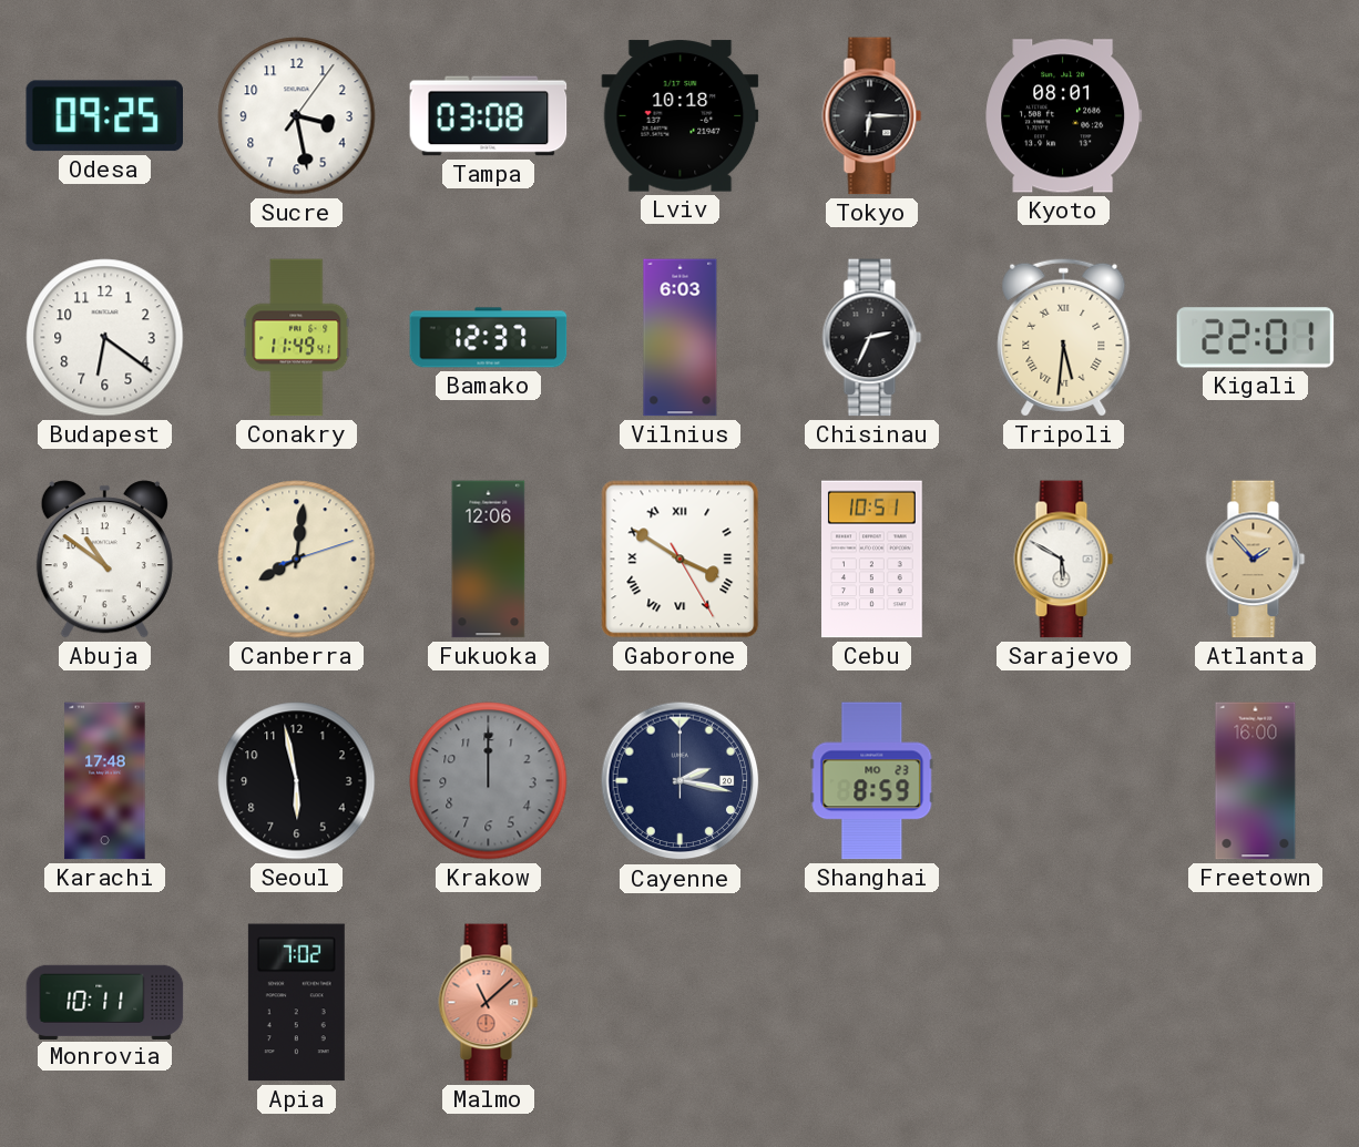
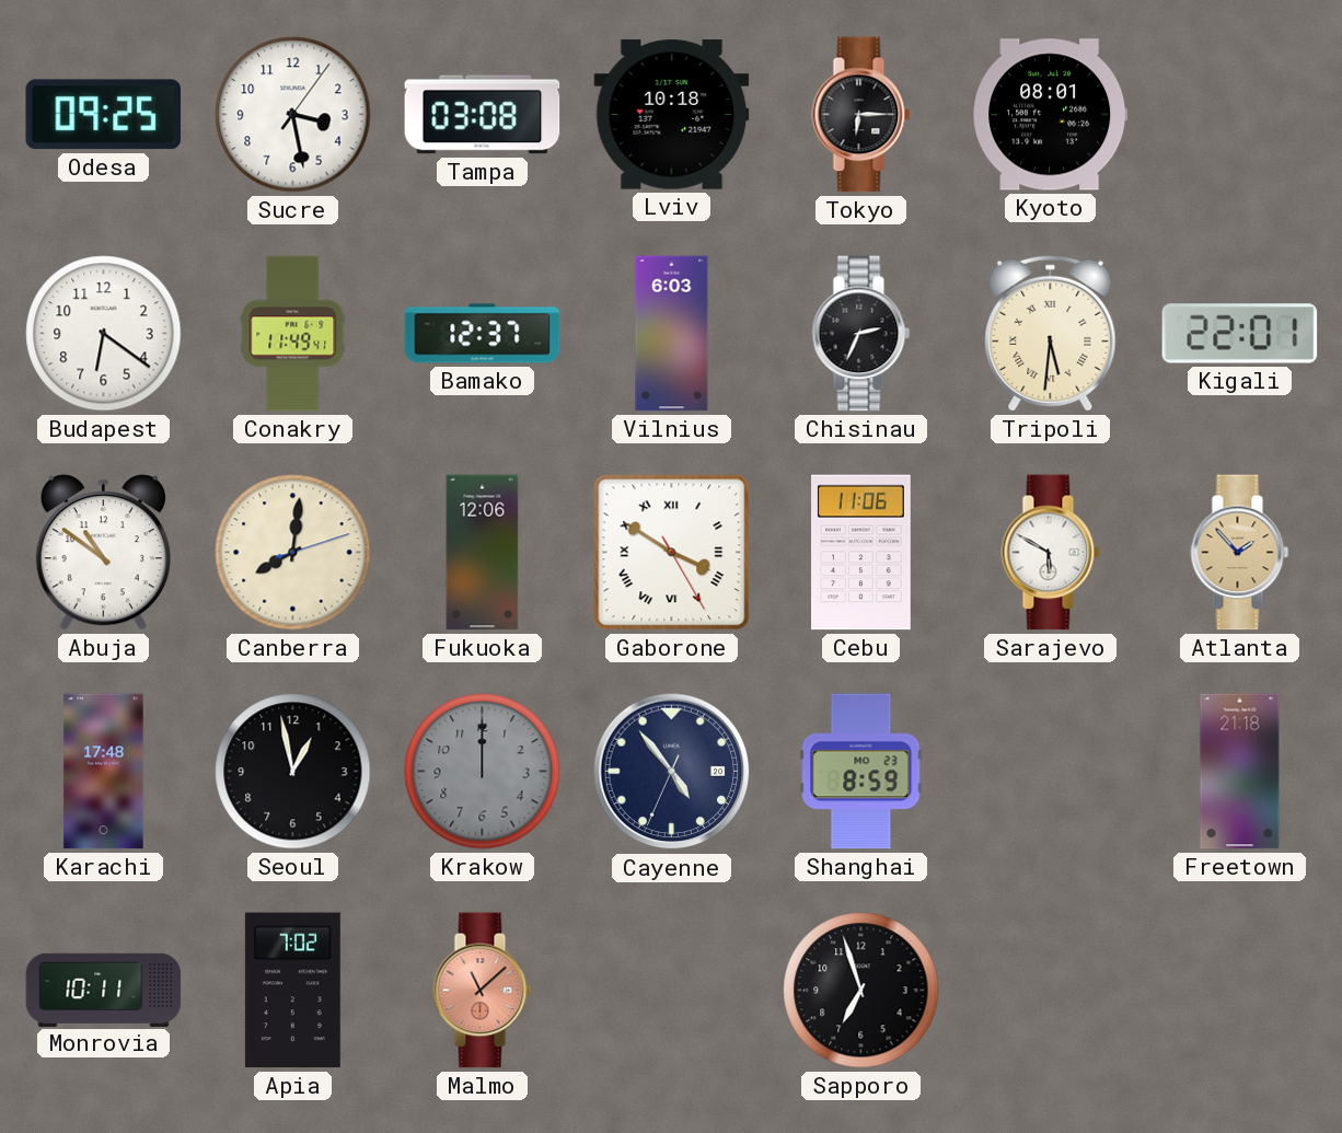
Cebu: 10:51 -> 11:06 (861, 553)
Seoul: 5:58 -> 12:58 (293, 772)
Cayenne: 2:17 -> 4:53 (672, 772)
Freetown: 16:00 -> 21:18 (1240, 772)
Sapporo: none -> 6:57 (861, 991)
